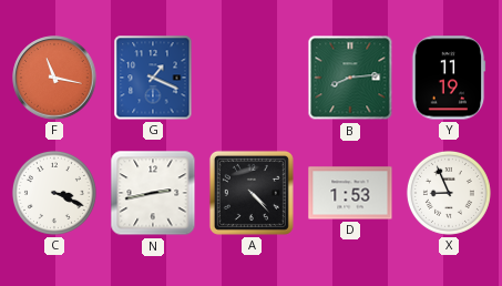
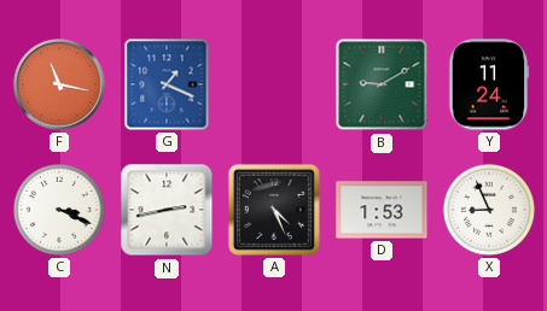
B: 8:14 -> 9:10 (382, 84)
Y: 11:19 -> 11:24 (489, 84)
A: 4:23 -> 4:26 (274, 210)
